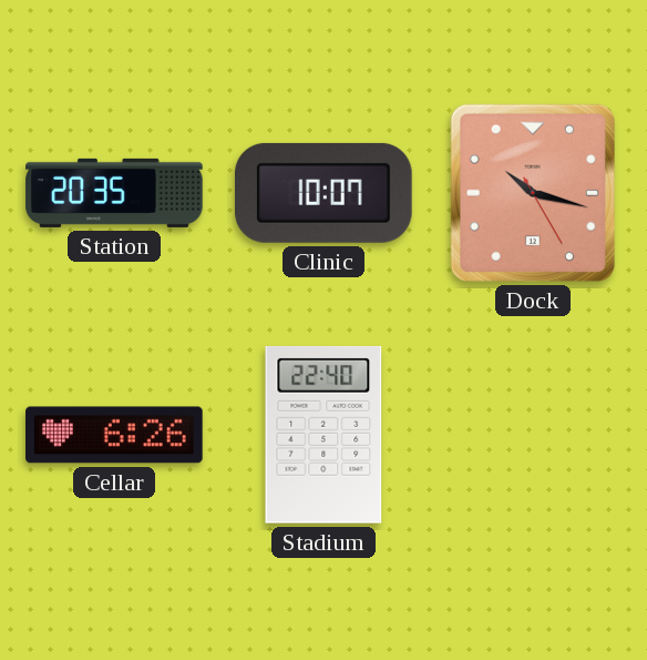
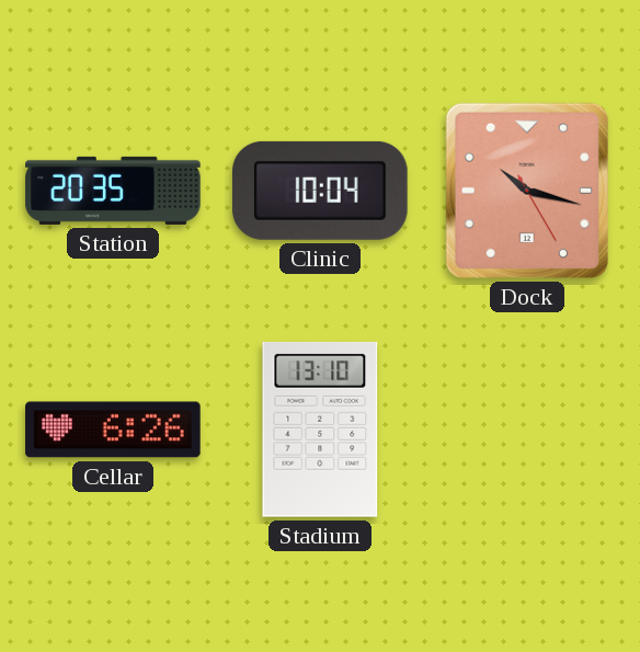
Clinic: 10:07 -> 10:04 (321, 191)
Stadium: 22:40 -> 13:10 (320, 430)
